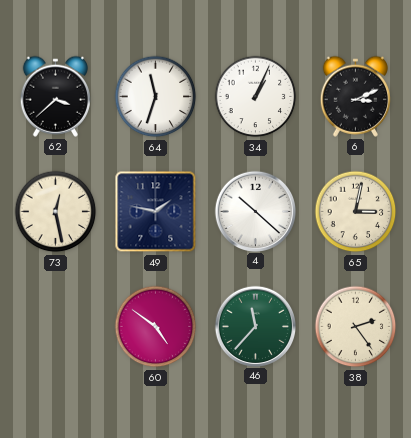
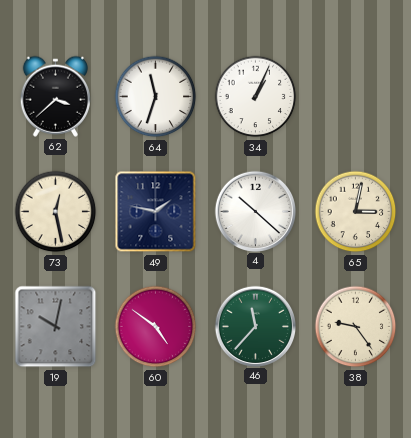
6: 3:11 -> none (355, 96)
19: none -> 10:02 (56, 327)
38: 2:24 -> 9:24 (356, 327)
